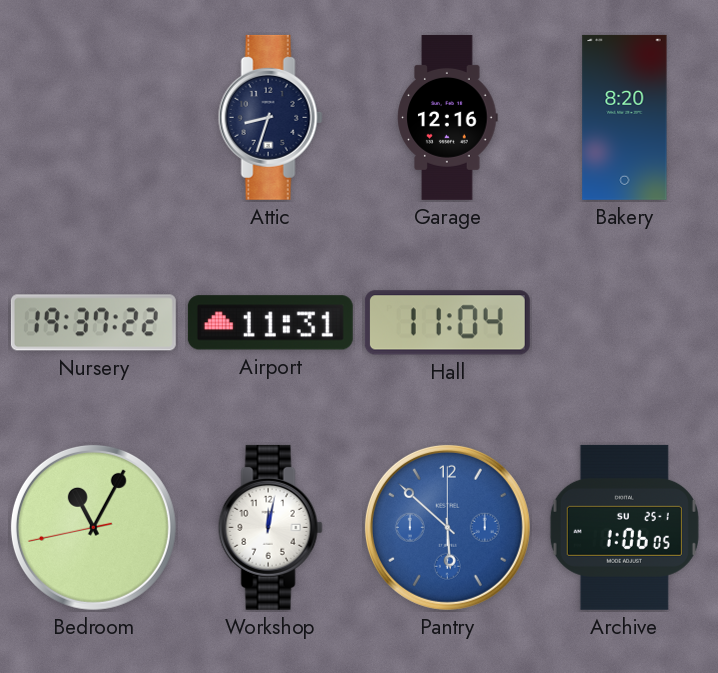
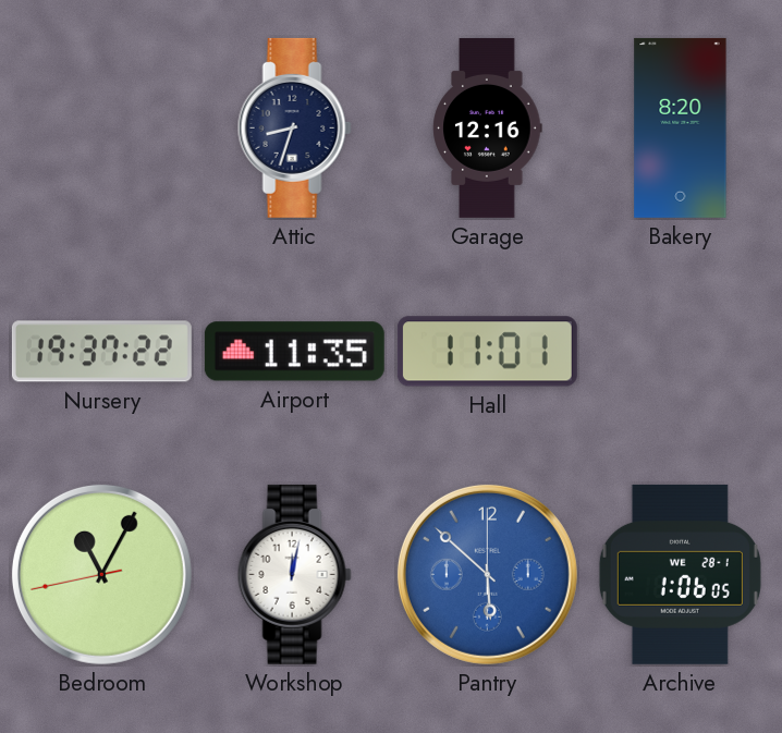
Airport: 11:31 -> 11:35 (294, 352)
Hall: 11:04 -> 11:01 (487, 352)
Archive date: SU 25-1 -> WE 28-1 (680, 574)
